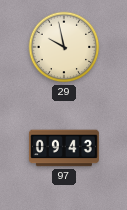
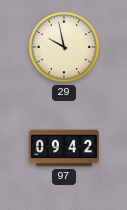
97: 09:43 -> 09:42 (64, 148)
